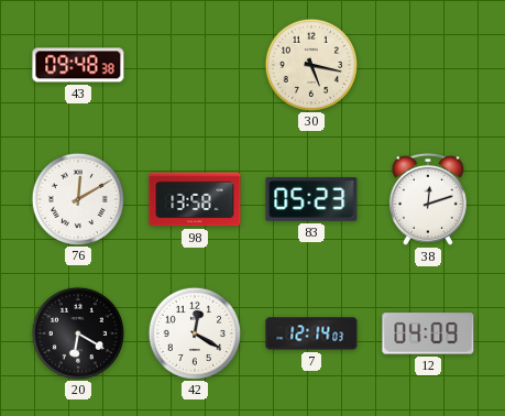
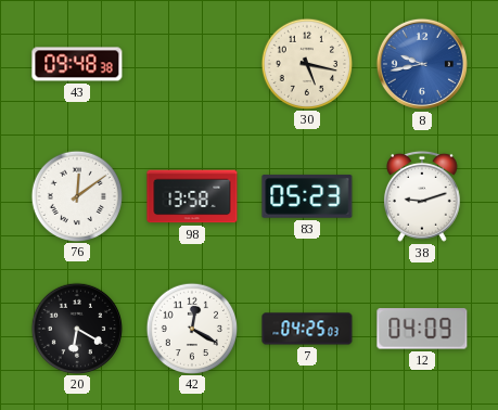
8: none -> 9:43 (422, 64)
76: 12:10 -> 12:09 (76, 195)
38: 12:12 -> 9:12 (422, 196)
7: 12:14 -> 04:25 (307, 329)
